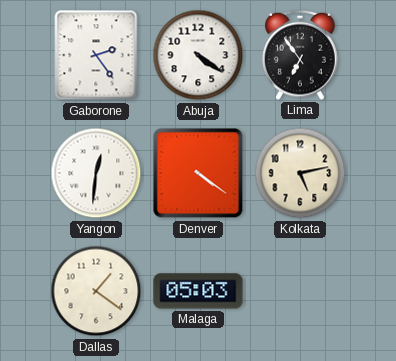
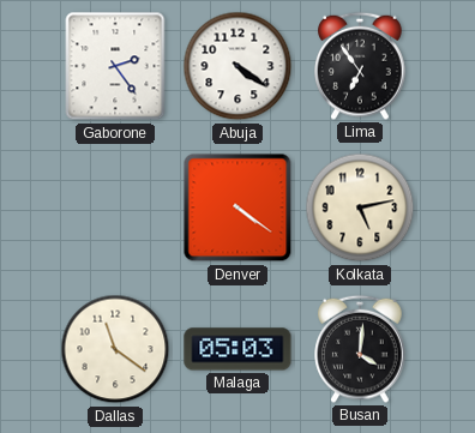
Yangon: 12:31 -> none (96, 173)
Dallas: 1:21 -> 11:21 (115, 349)
Busan: none -> 4:01 (360, 349)
